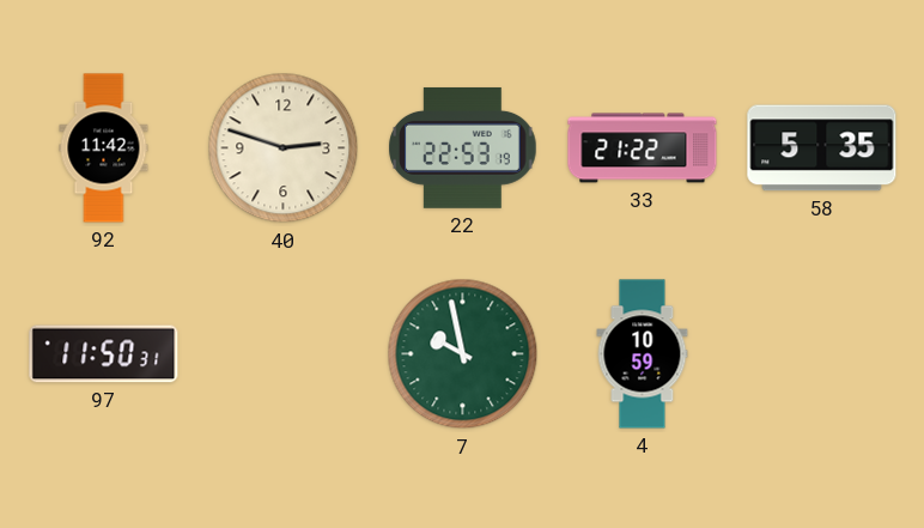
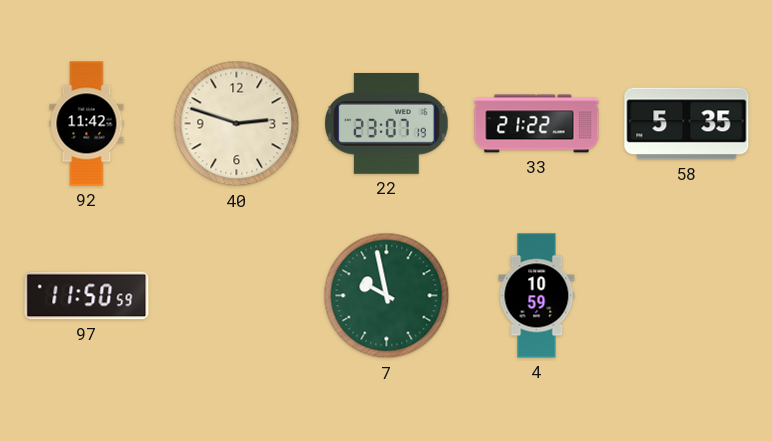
22: 22:53 -> 23:07 (387, 123)
97: 11:50:31 -> 11:50:59 (87, 296)
